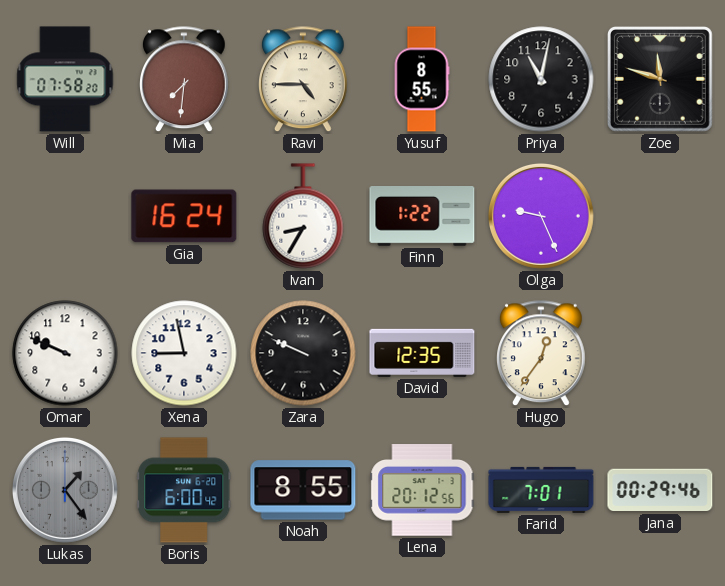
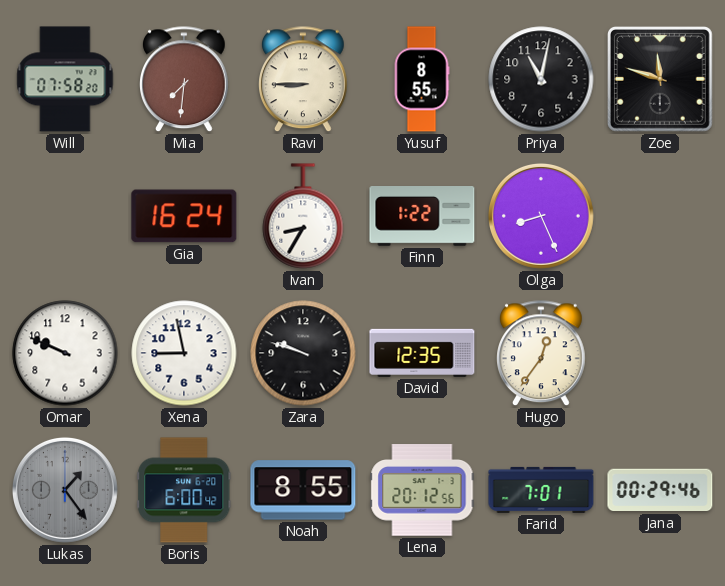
Ravi: 4:45 -> 8:45 (304, 80)
Olga: 9:26 -> 8:26 (541, 216)
Zara: 9:49 -> 9:48 (303, 353)
